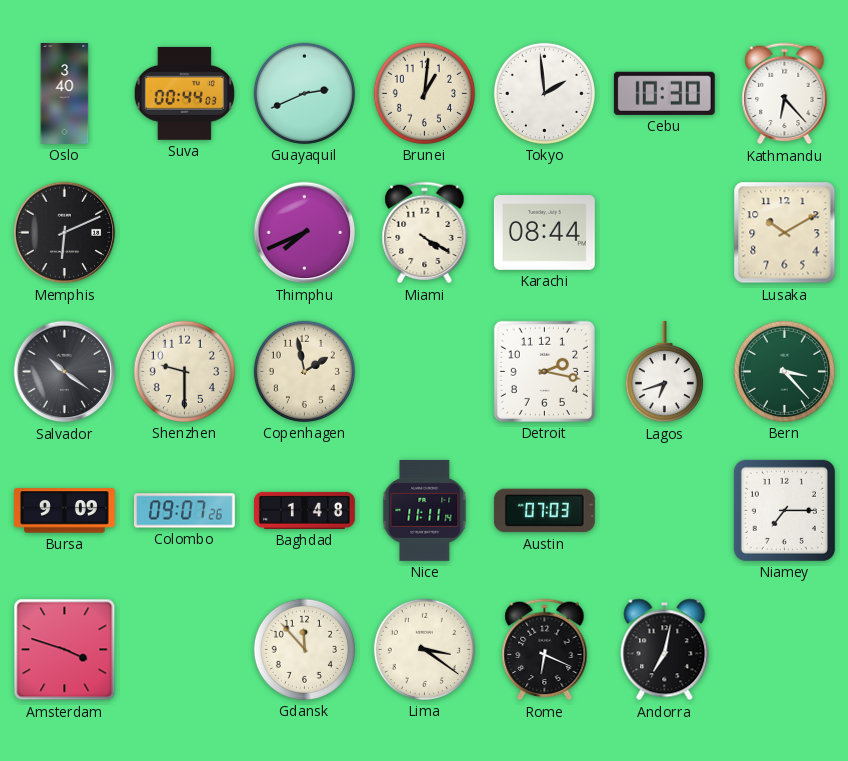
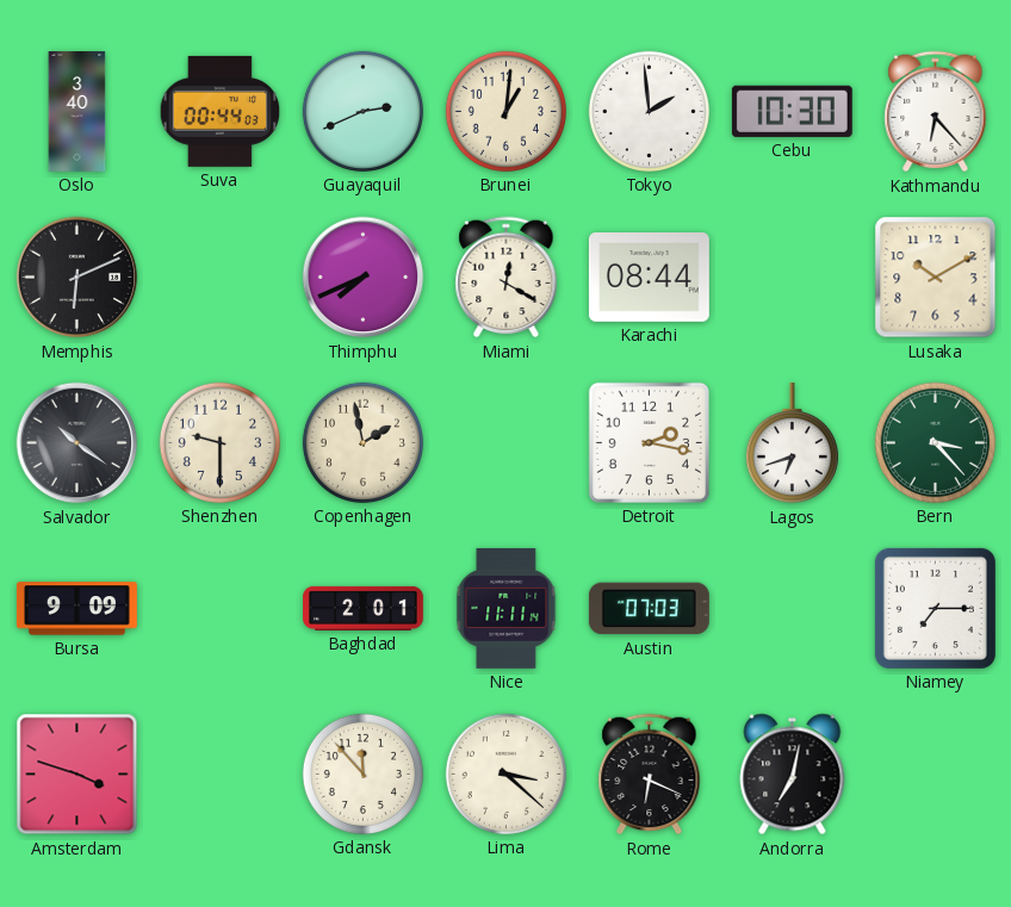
Miami: 4:20 -> 12:20 (507, 278)
Colombo: 09:07 -> none (184, 511)
Baghdad: 1:48 -> 2:01 (364, 608)
Lima: 3:21 -> 3:22 (505, 774)
